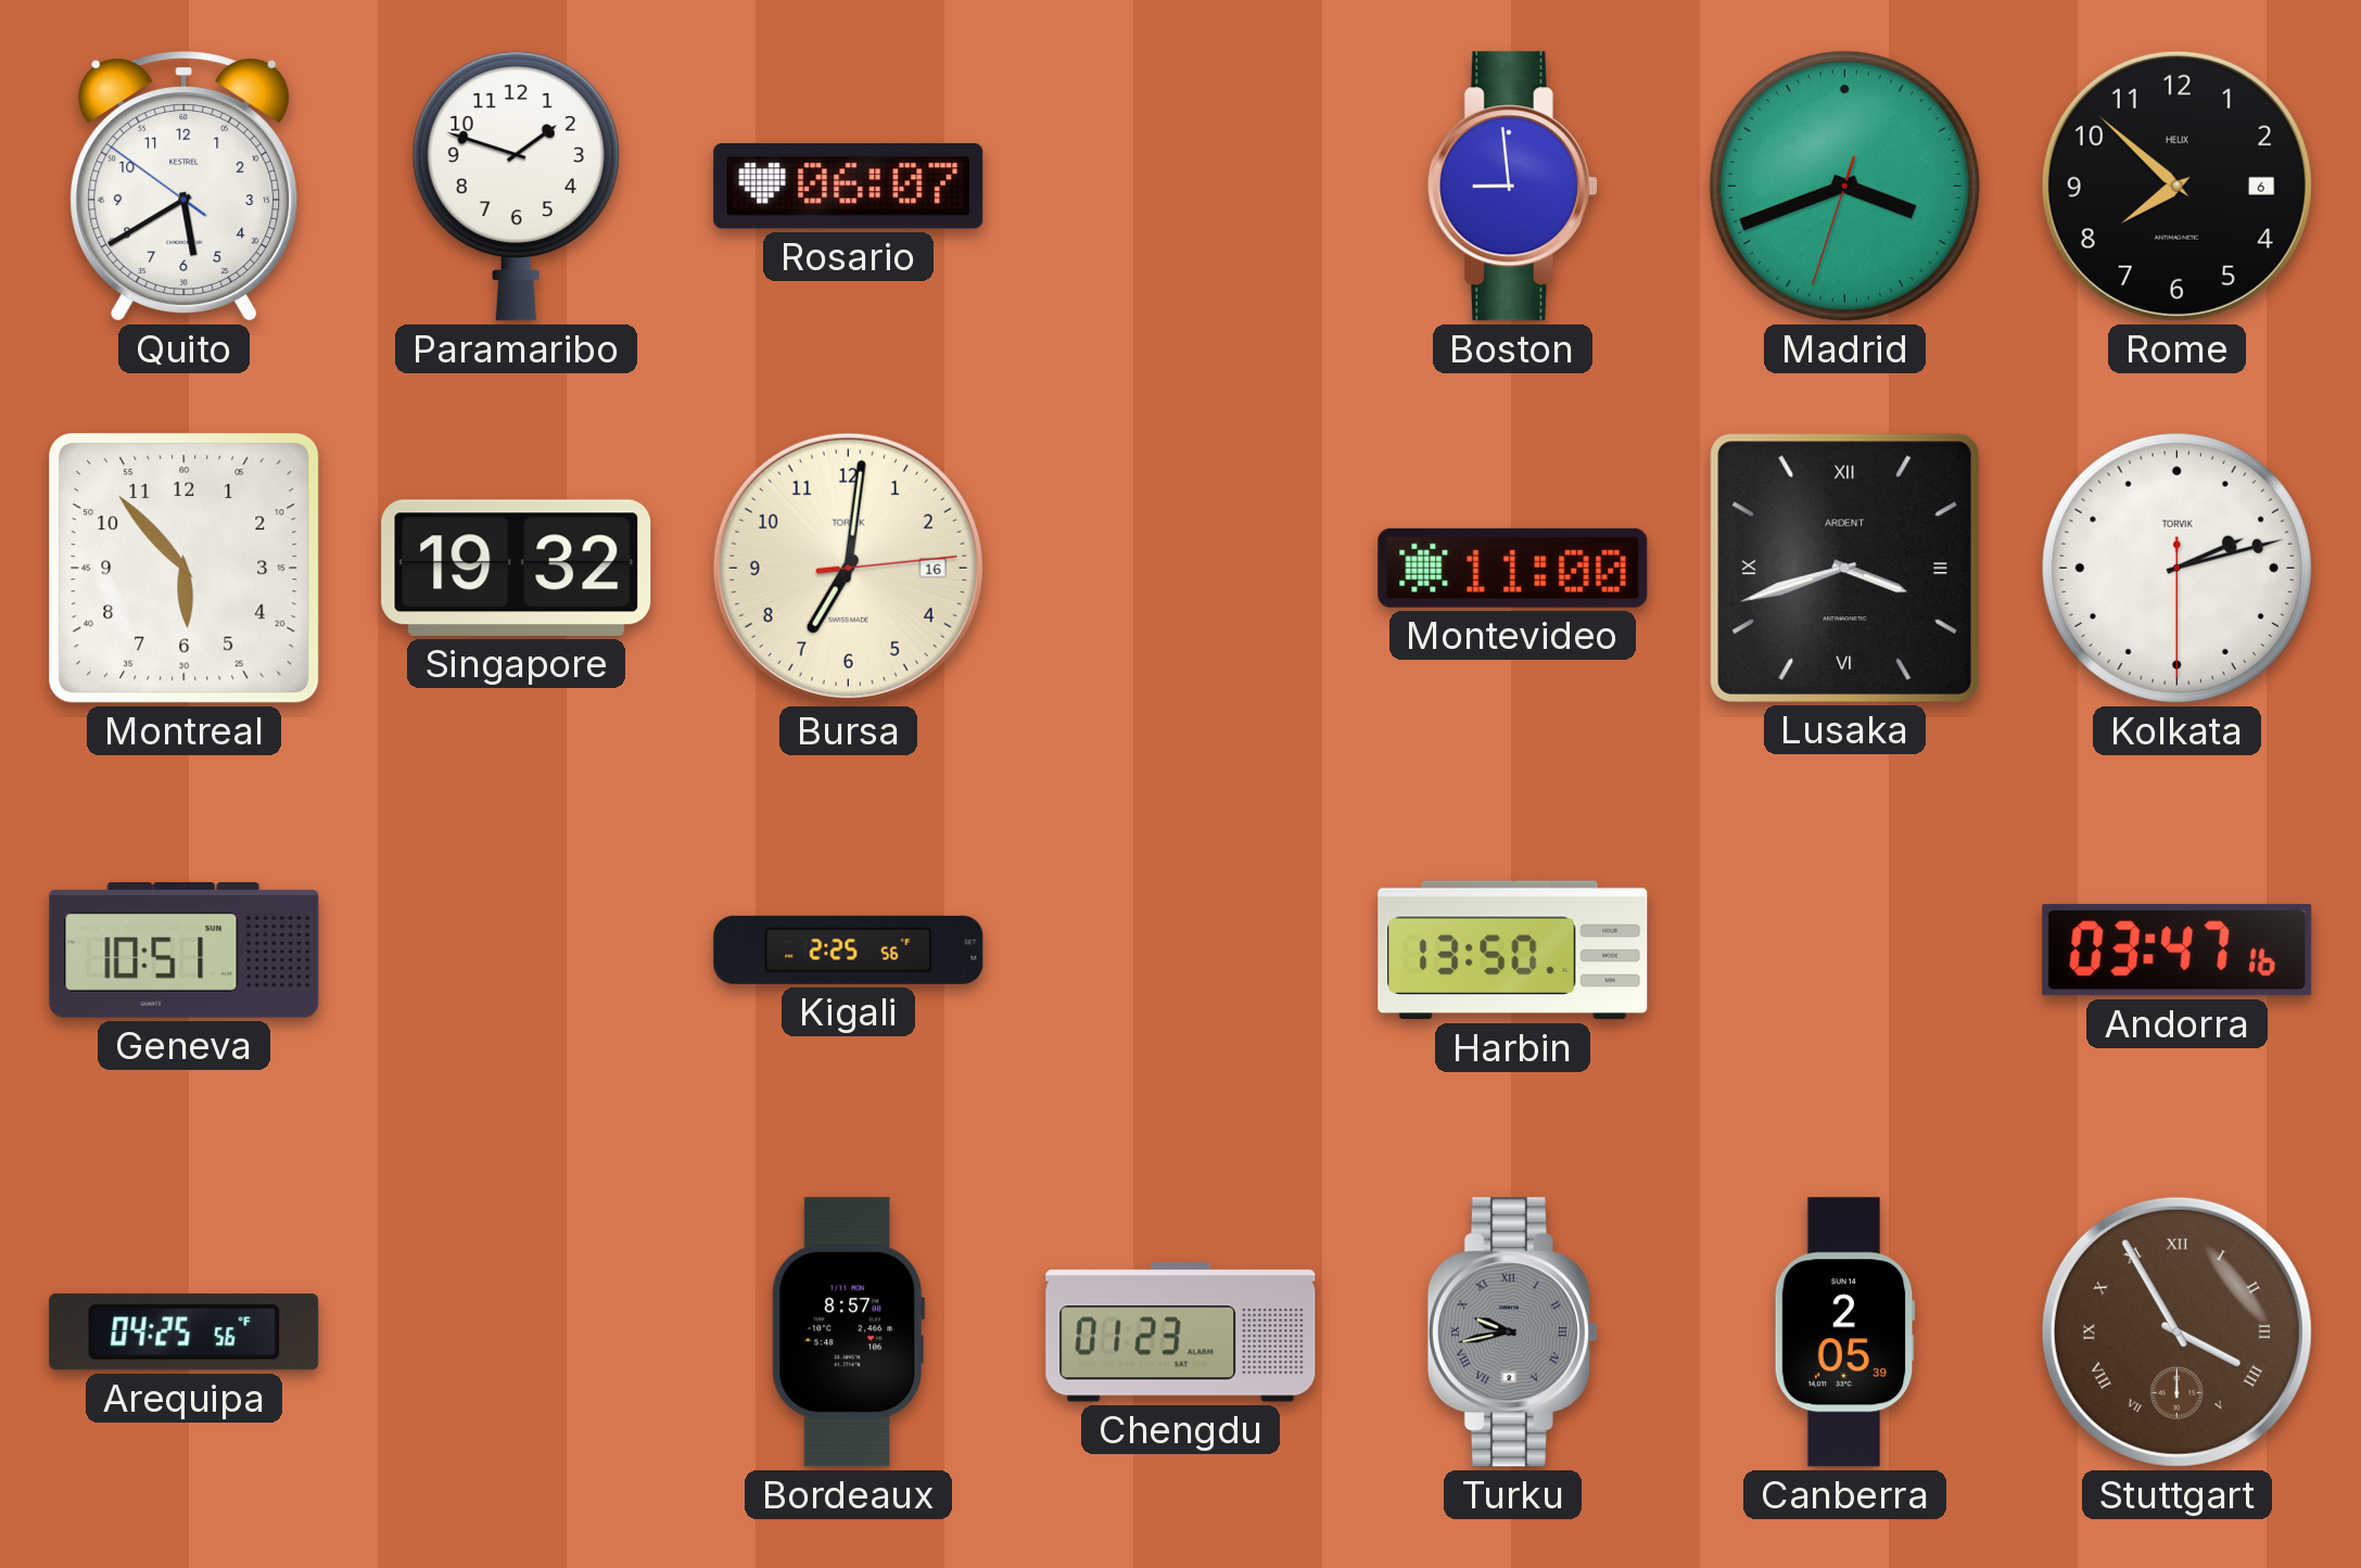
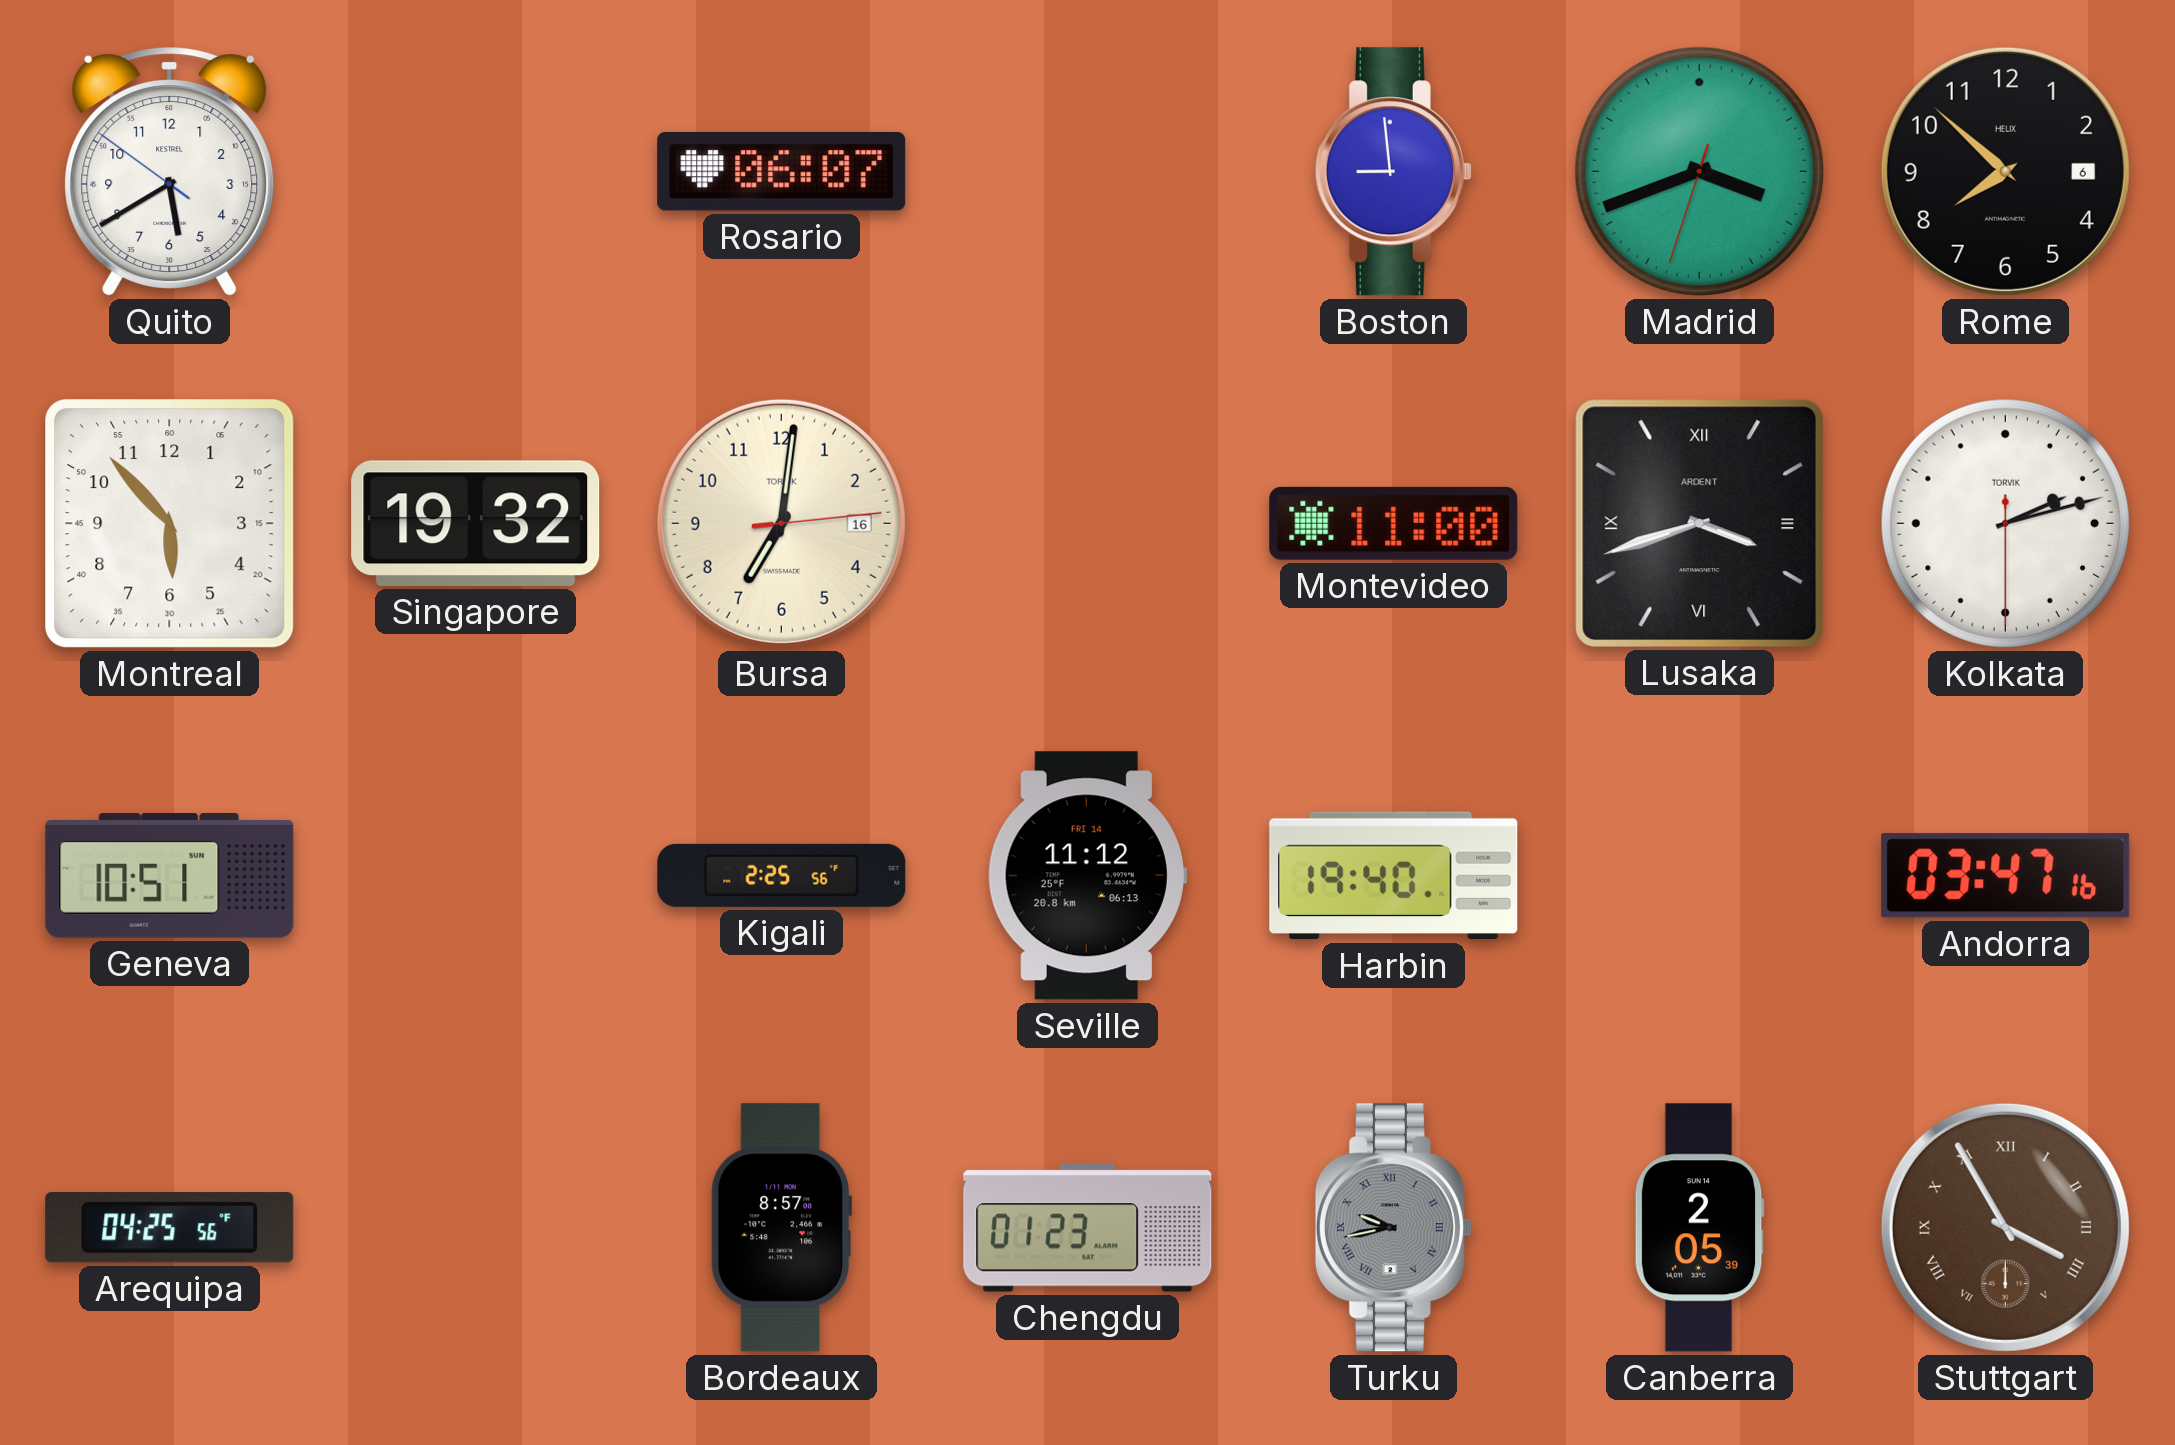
Paramaribo: 1:48 -> none (516, 186)
Seville: none -> 11:12 (1087, 876)
Harbin: 13:50 -> 19:40 (1394, 876)
